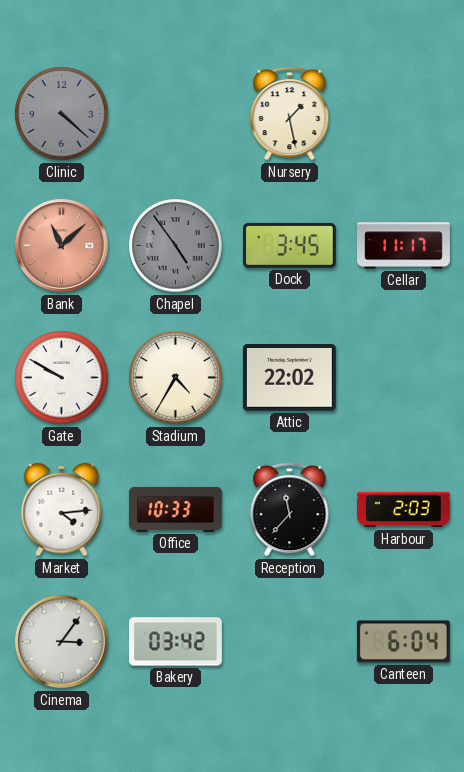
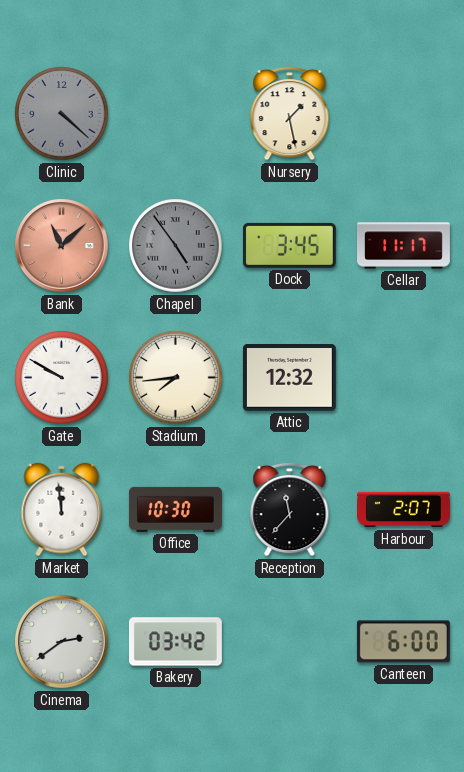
Stadium: 4:35 -> 7:44 (176, 378)
Attic: 22:02 -> 12:32 (289, 378)
Market: 4:14 -> 11:59 (62, 510)
Office: 10:33 -> 10:30 (175, 509)
Harbour: 2:03 -> 2:07 (404, 510)
Cinema: 3:06 -> 2:39 (62, 642)
Canteen: 6:04 -> 6:00 (403, 642)
